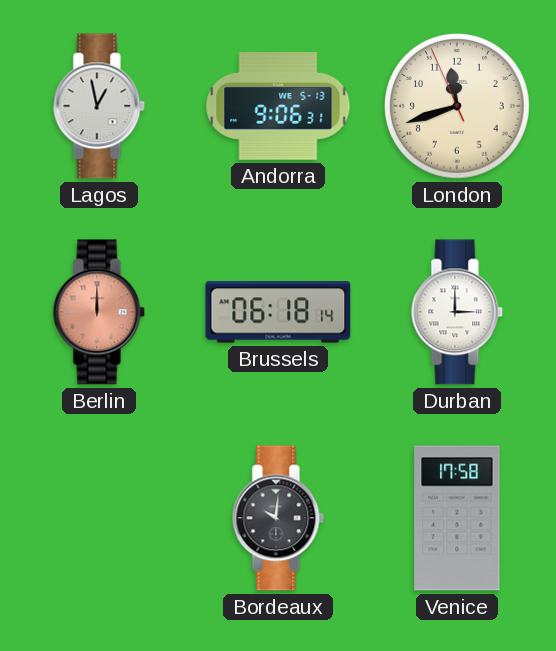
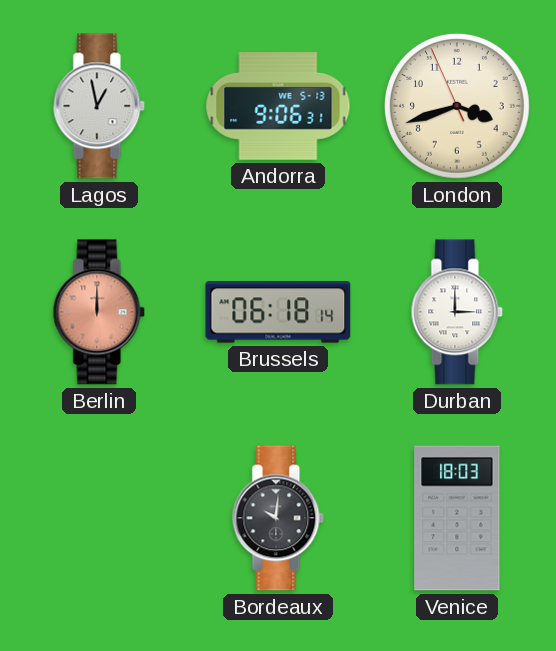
London: 11:41 -> 3:41 (457, 106)
Venice: 17:58 -> 18:03 (457, 518)
